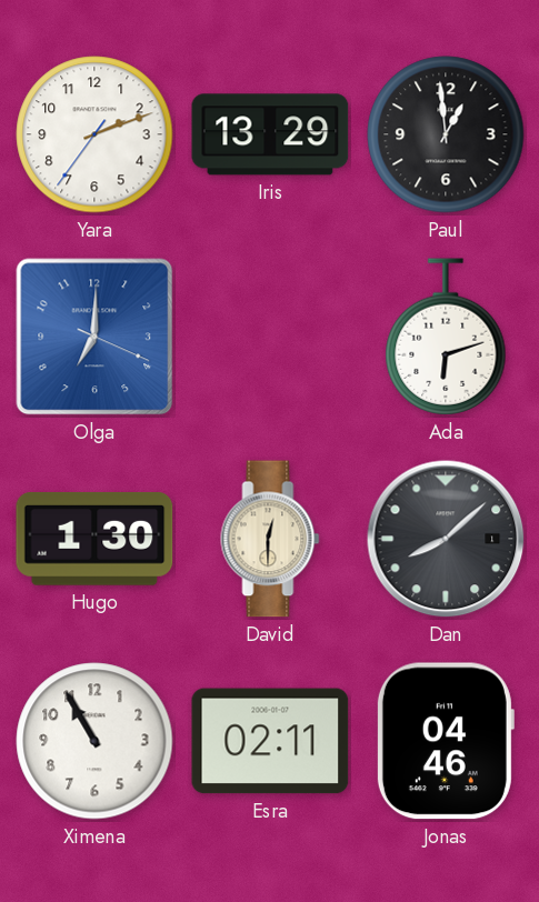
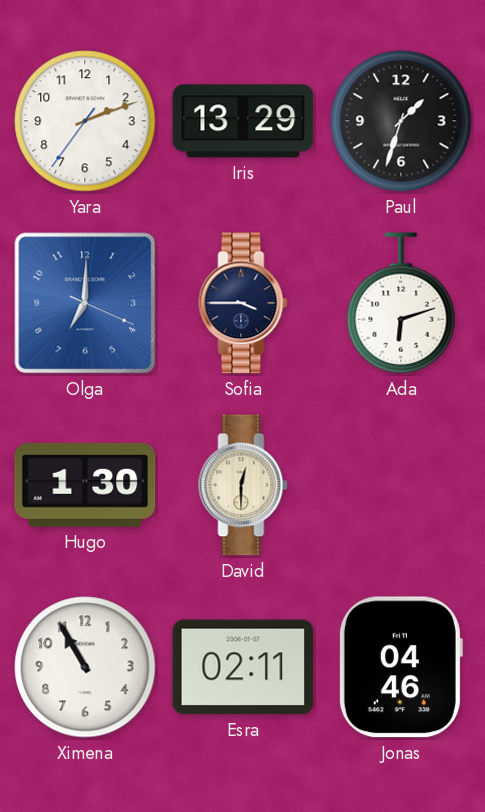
Paul: 12:59 -> 1:33 (401, 121)
Sofia: none -> 3:45 (243, 303)
Dan: 8:08 -> none (446, 539)
